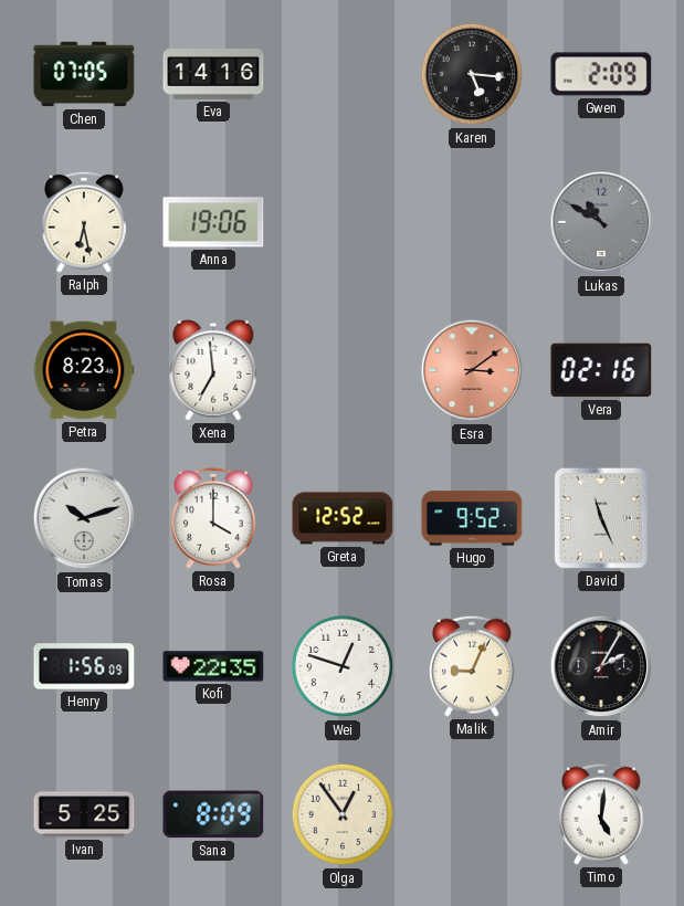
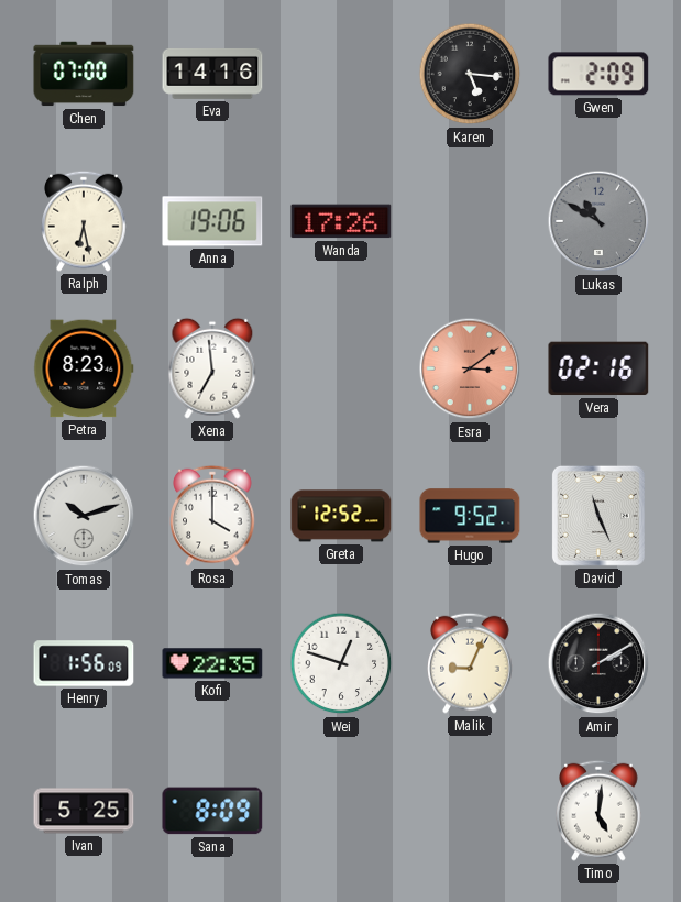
Chen: 07:05 -> 07:00 (84, 74)
Wanda: none -> 17:26 (341, 221)
Amir: 2:05 -> 2:10 (598, 663)
Olga: 12:54 -> none (343, 814)
